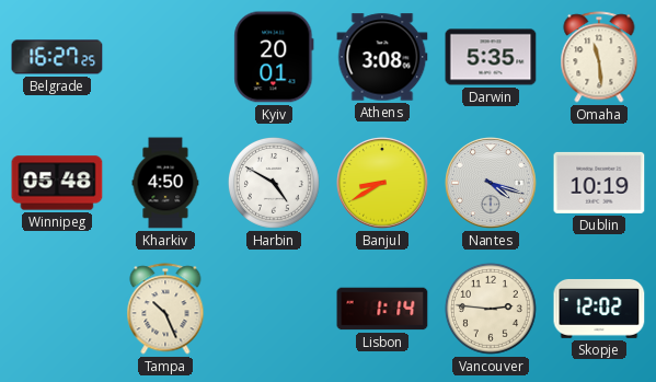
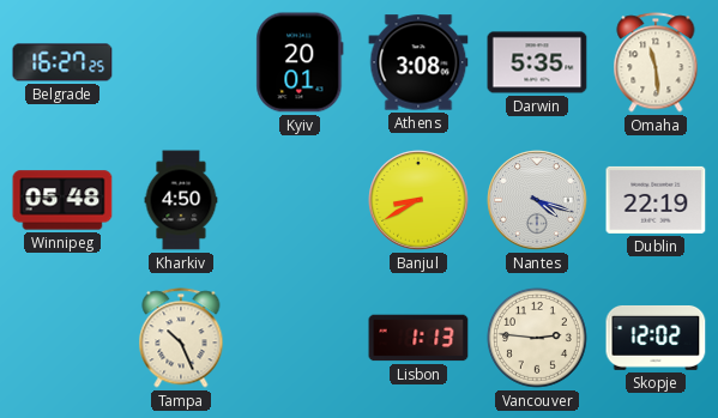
Harbin: 4:50 -> none (274, 183)
Dublin: 10:19 -> 22:19 (656, 200)
Lisbon: 1:14 -> 1:13 (418, 338)
